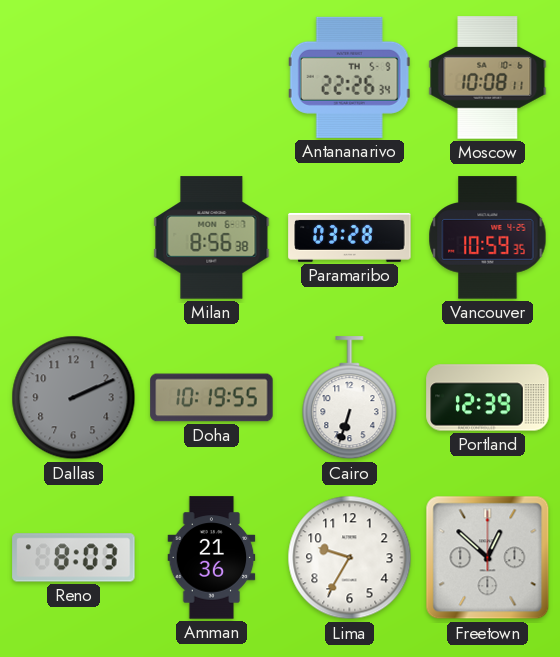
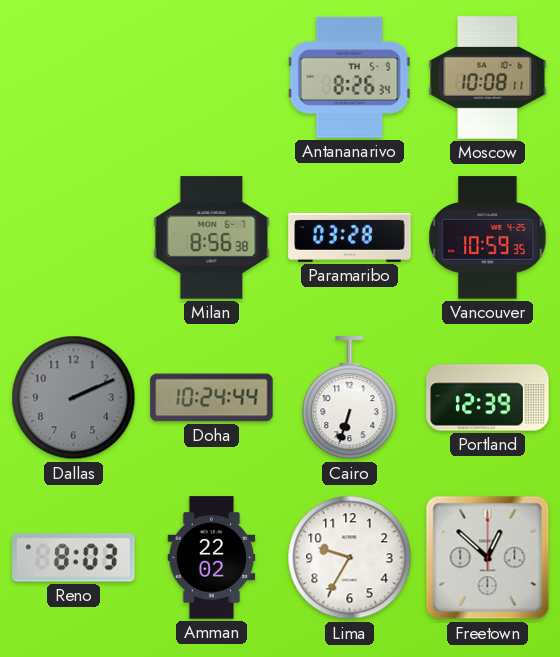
Antananarivo: 22:26 -> 8:26 (349, 77)
Doha: 10:19 -> 10:24 (212, 398)
Amman: 21:36 -> 22:02 (212, 558)
